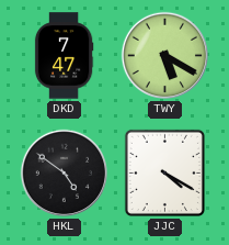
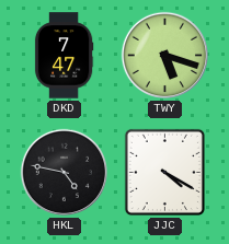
TWY: 5:20 -> 5:18 (165, 56)
HKL: 4:51 -> 4:47 (65, 173)
